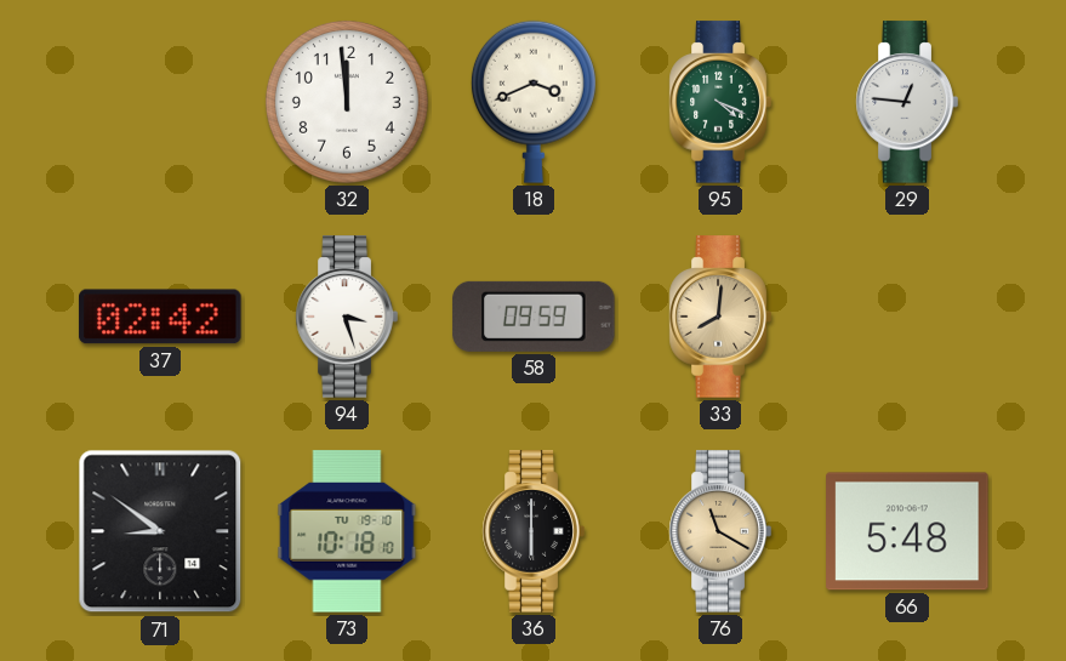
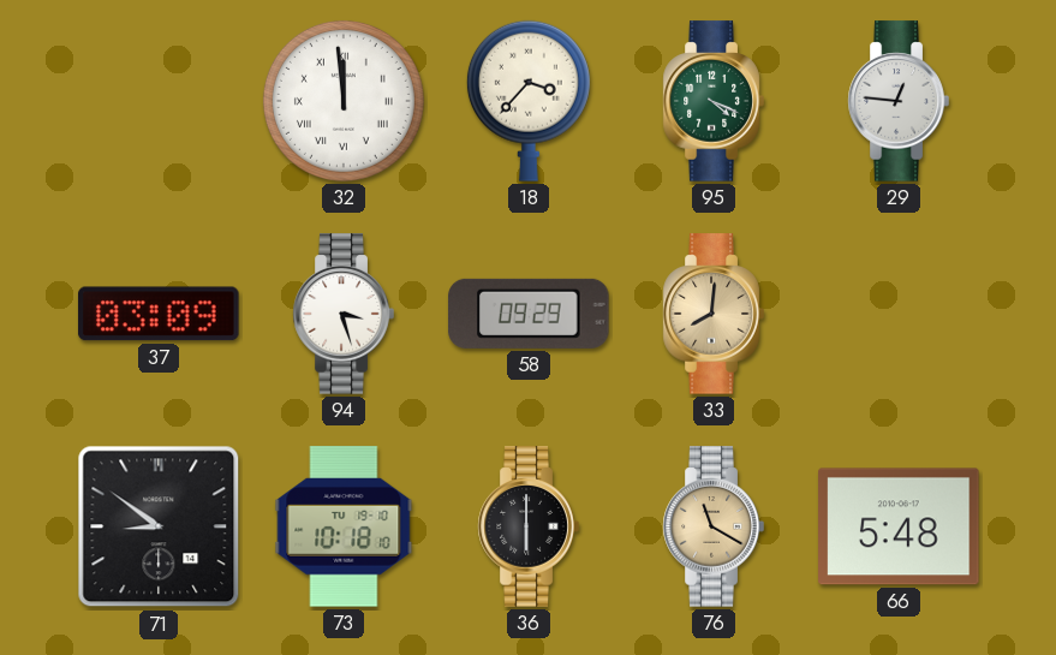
32 numerals: Arabic -> Roman (344, 101)
18: 3:41 -> 3:37 (529, 101)
37: 02:42 -> 03:09 (159, 314)
58: 09:59 -> 09:29 (529, 314)
